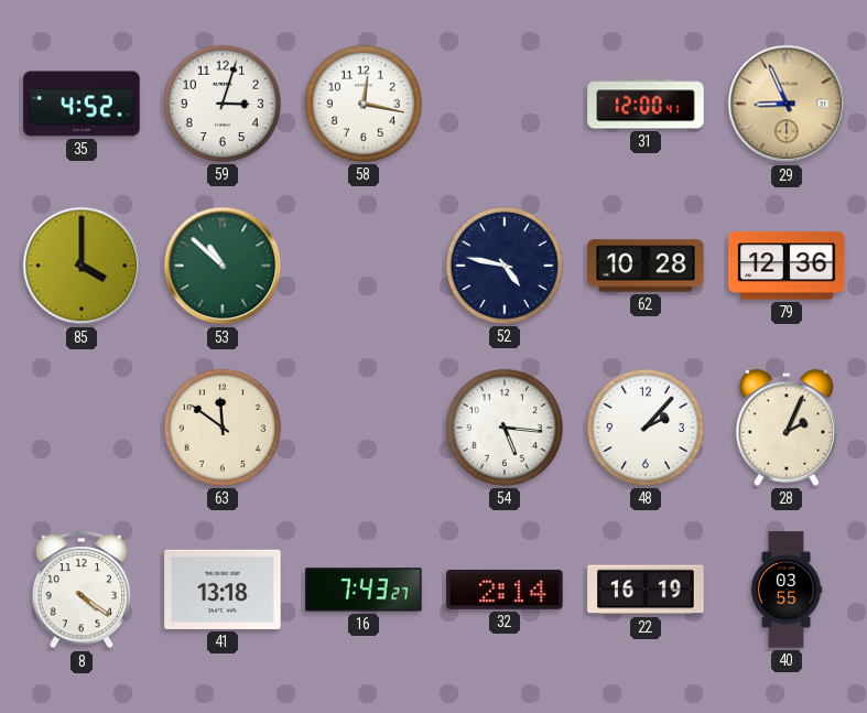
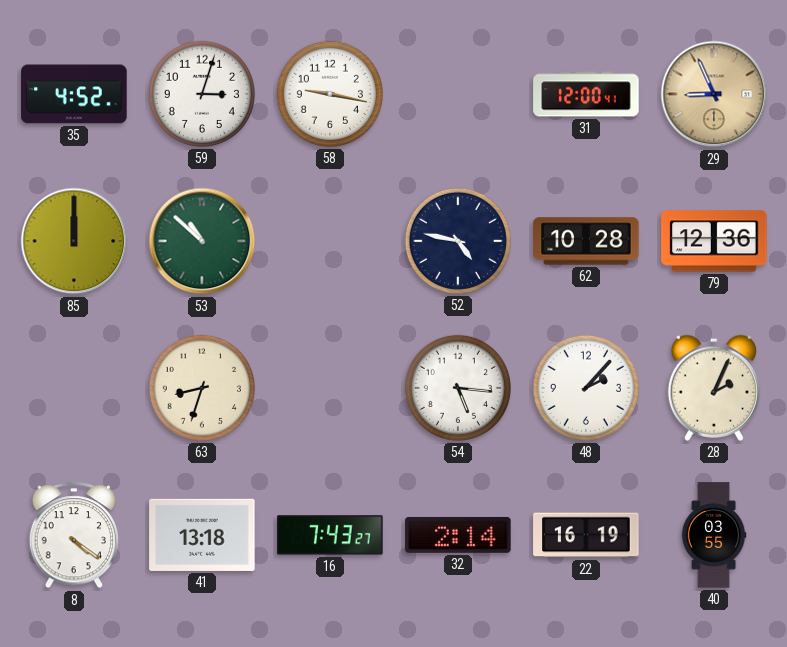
58: 12:17 -> 9:17 (330, 94)
85: 4:00 -> 12:00 (74, 241)
63: 11:51 -> 8:33 (202, 388)
